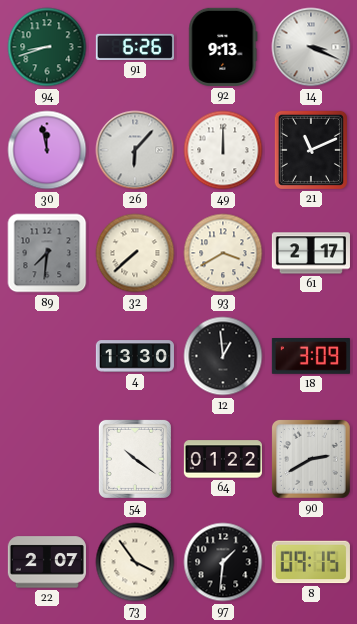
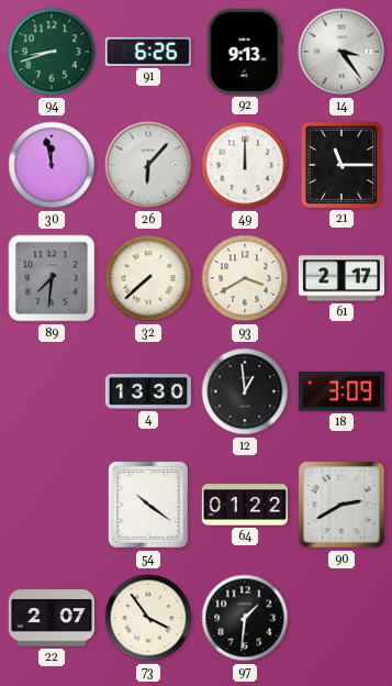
14: 3:19 -> 3:24 (341, 52)
21: 11:11 -> 11:15 (341, 165)
8: 09:15 -> none (311, 562)
